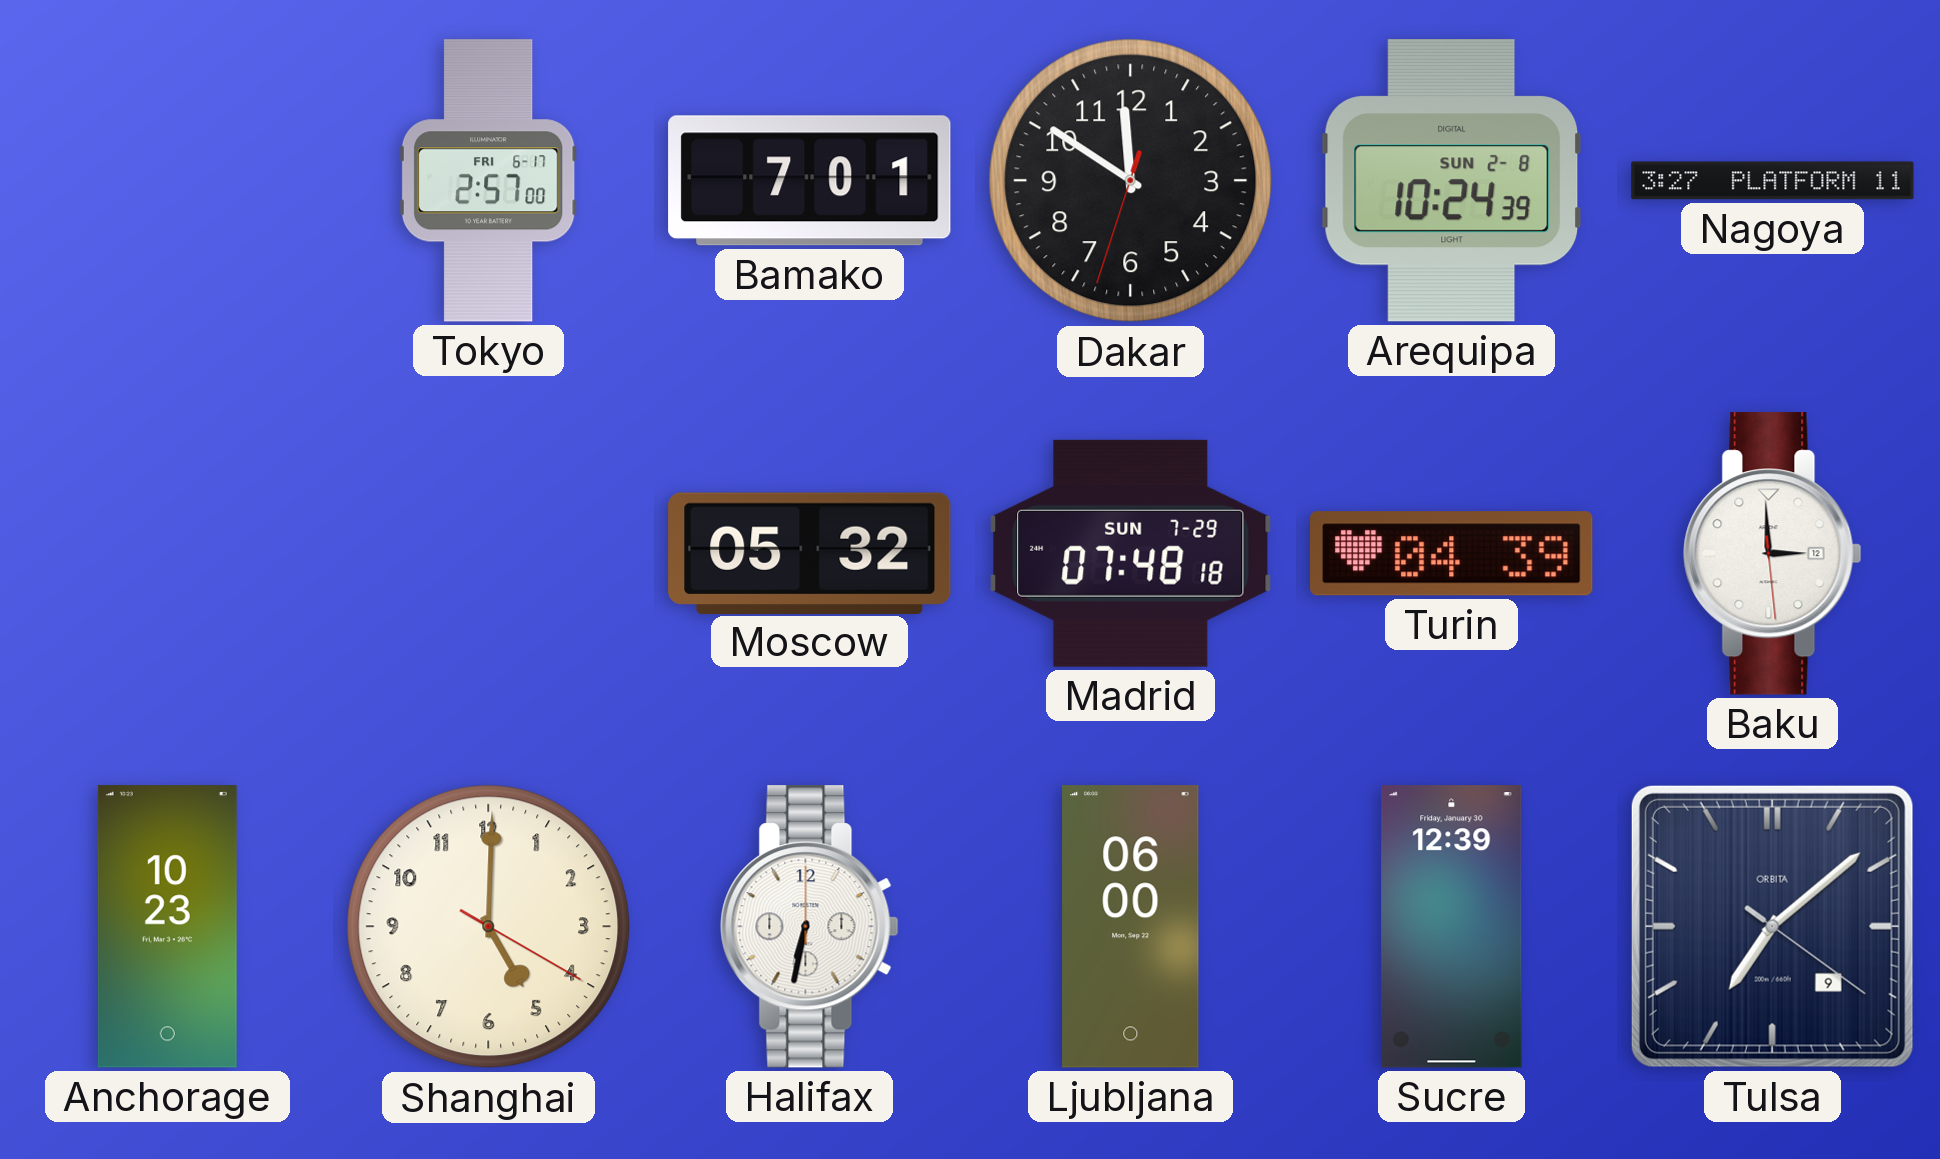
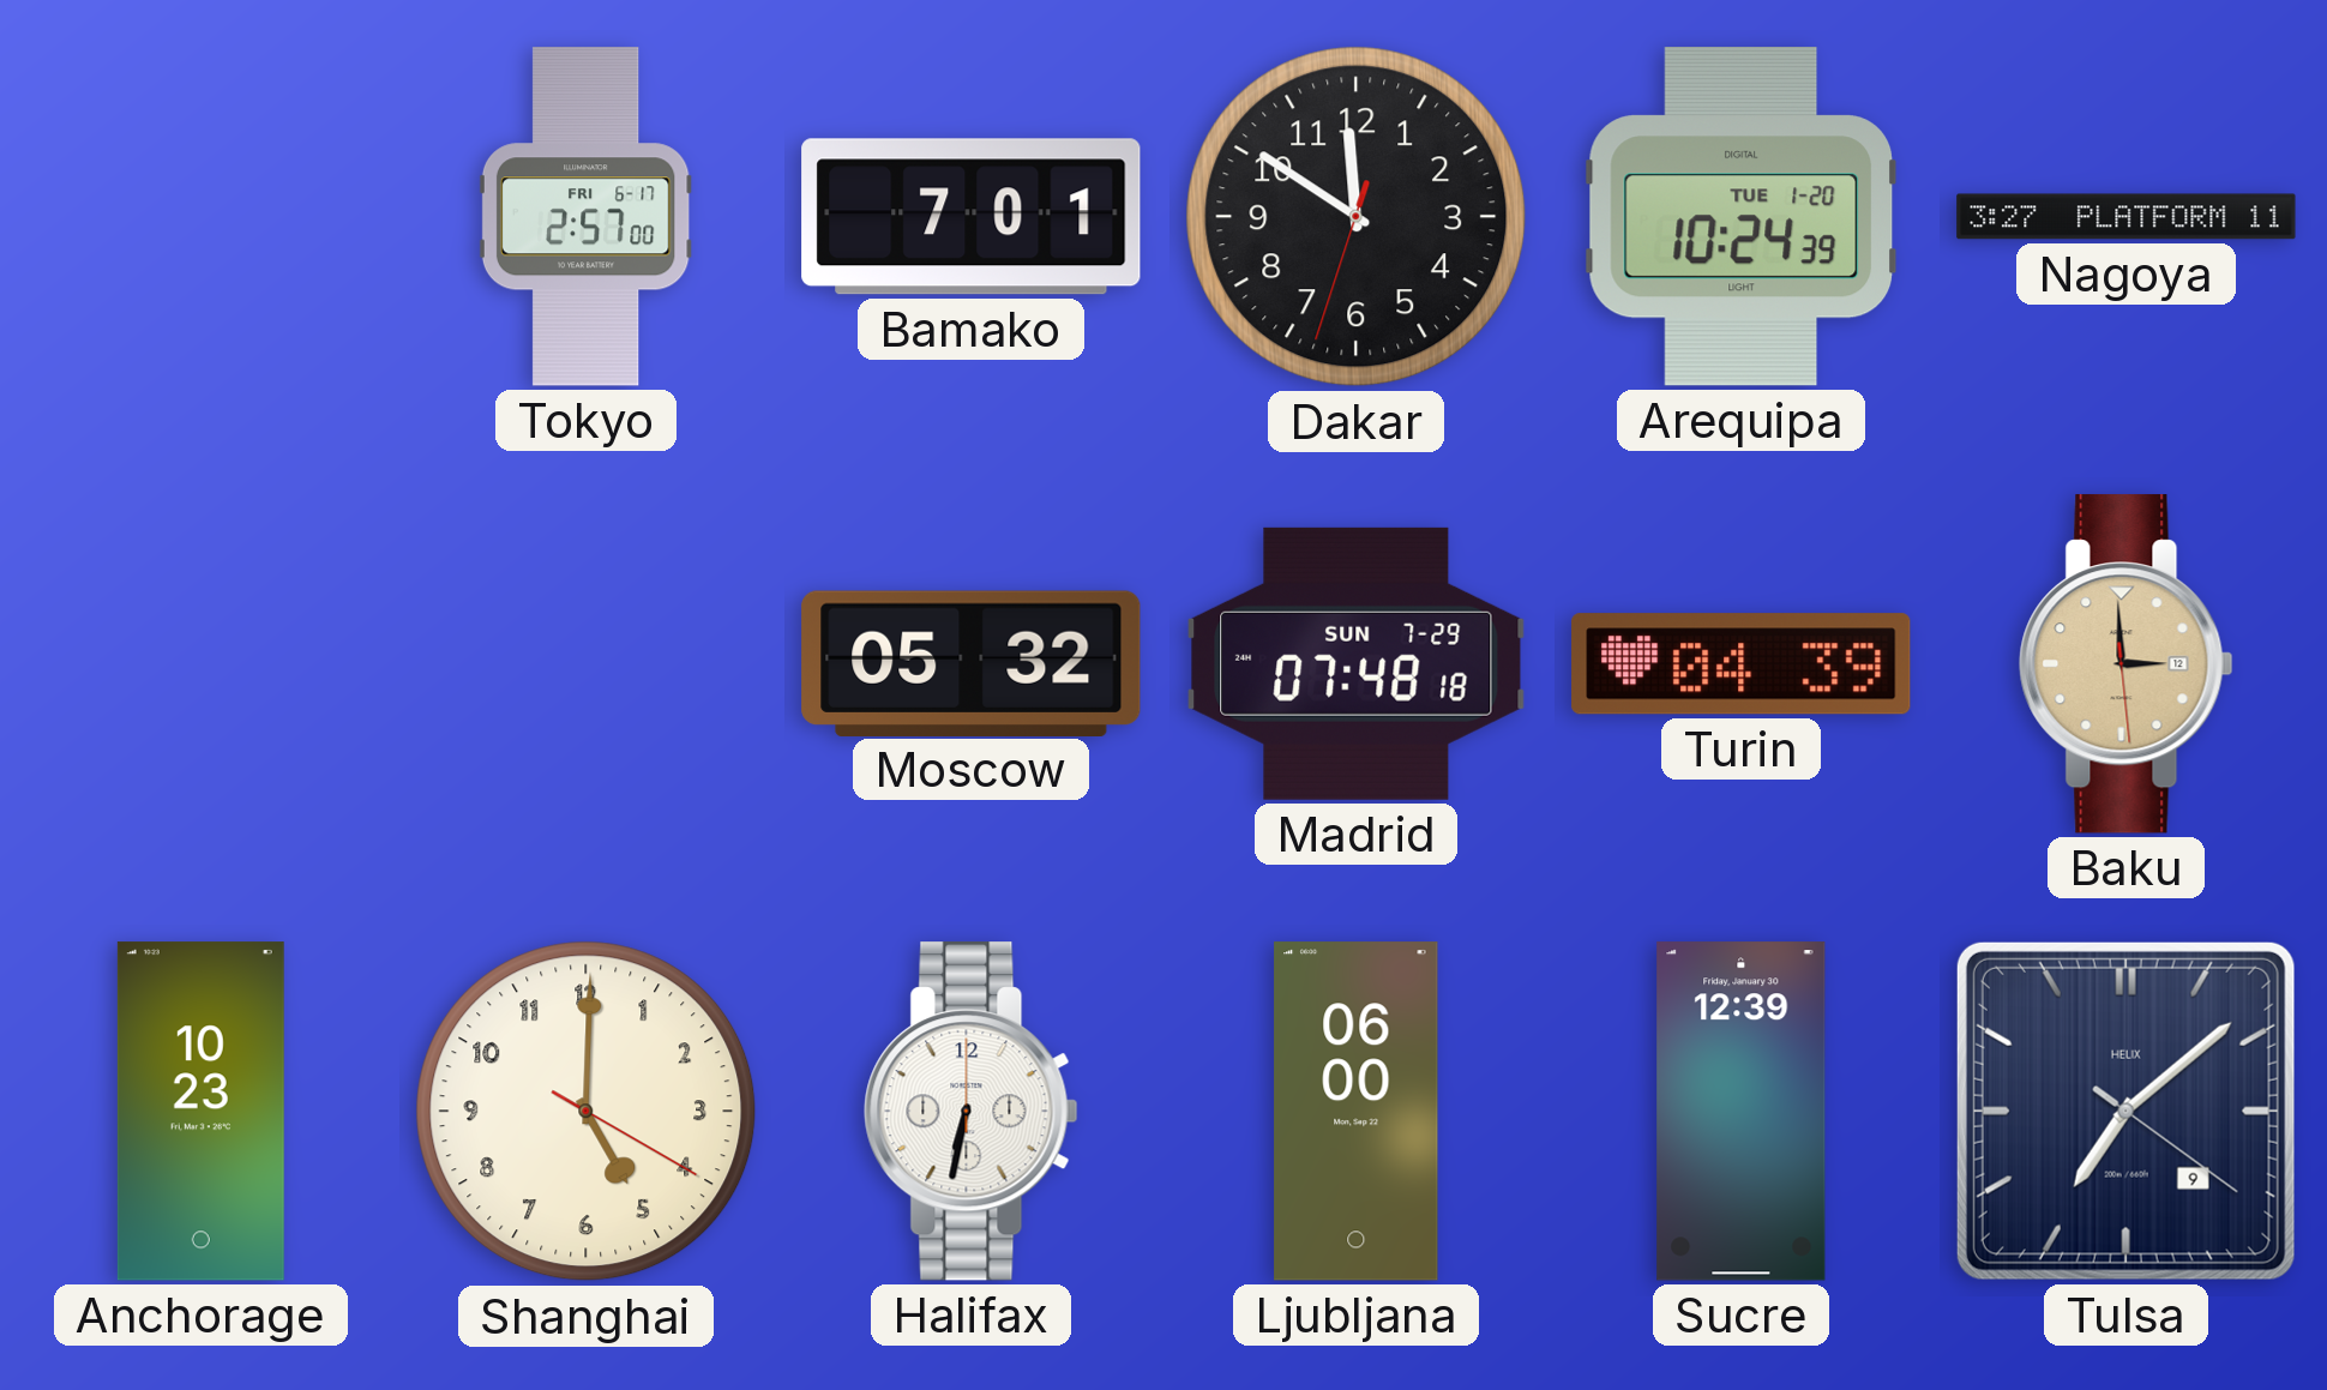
Arequipa date: SUN 2-8 -> TUE 1-20 (1742, 217)
Baku dial: white -> champagne (2127, 664)
Tulsa brand: ORBITA -> HELIX (2125, 1111)
